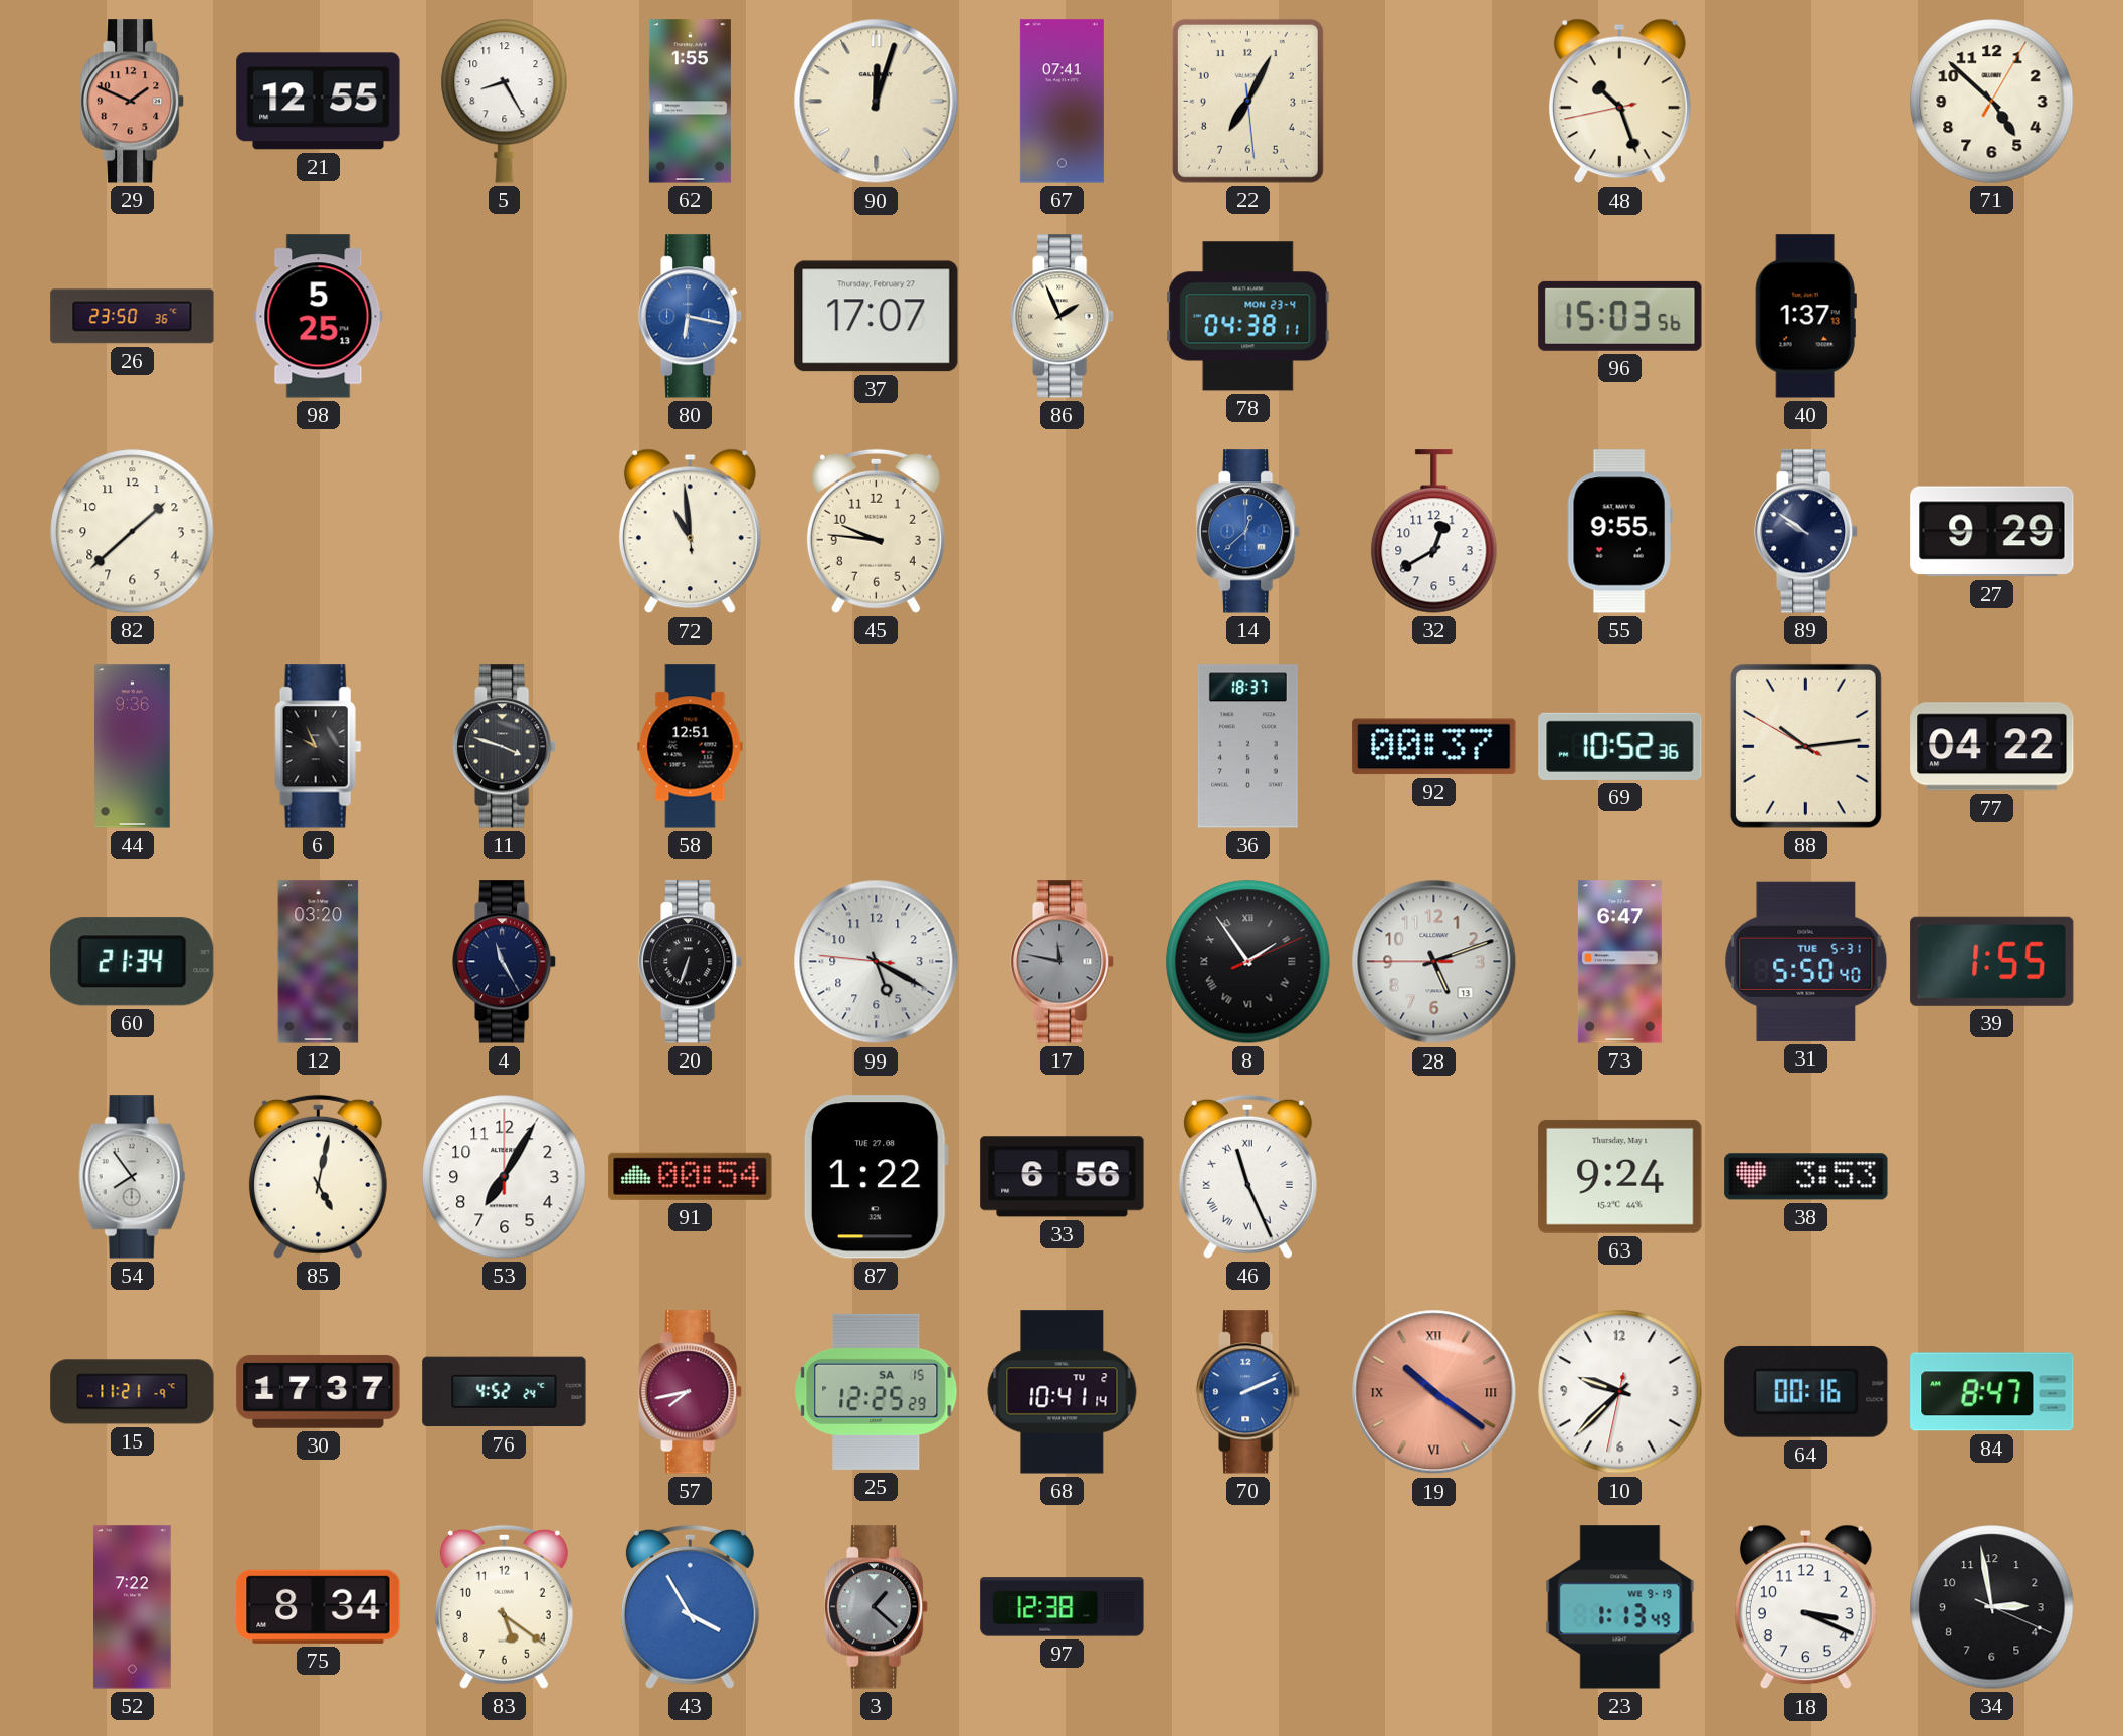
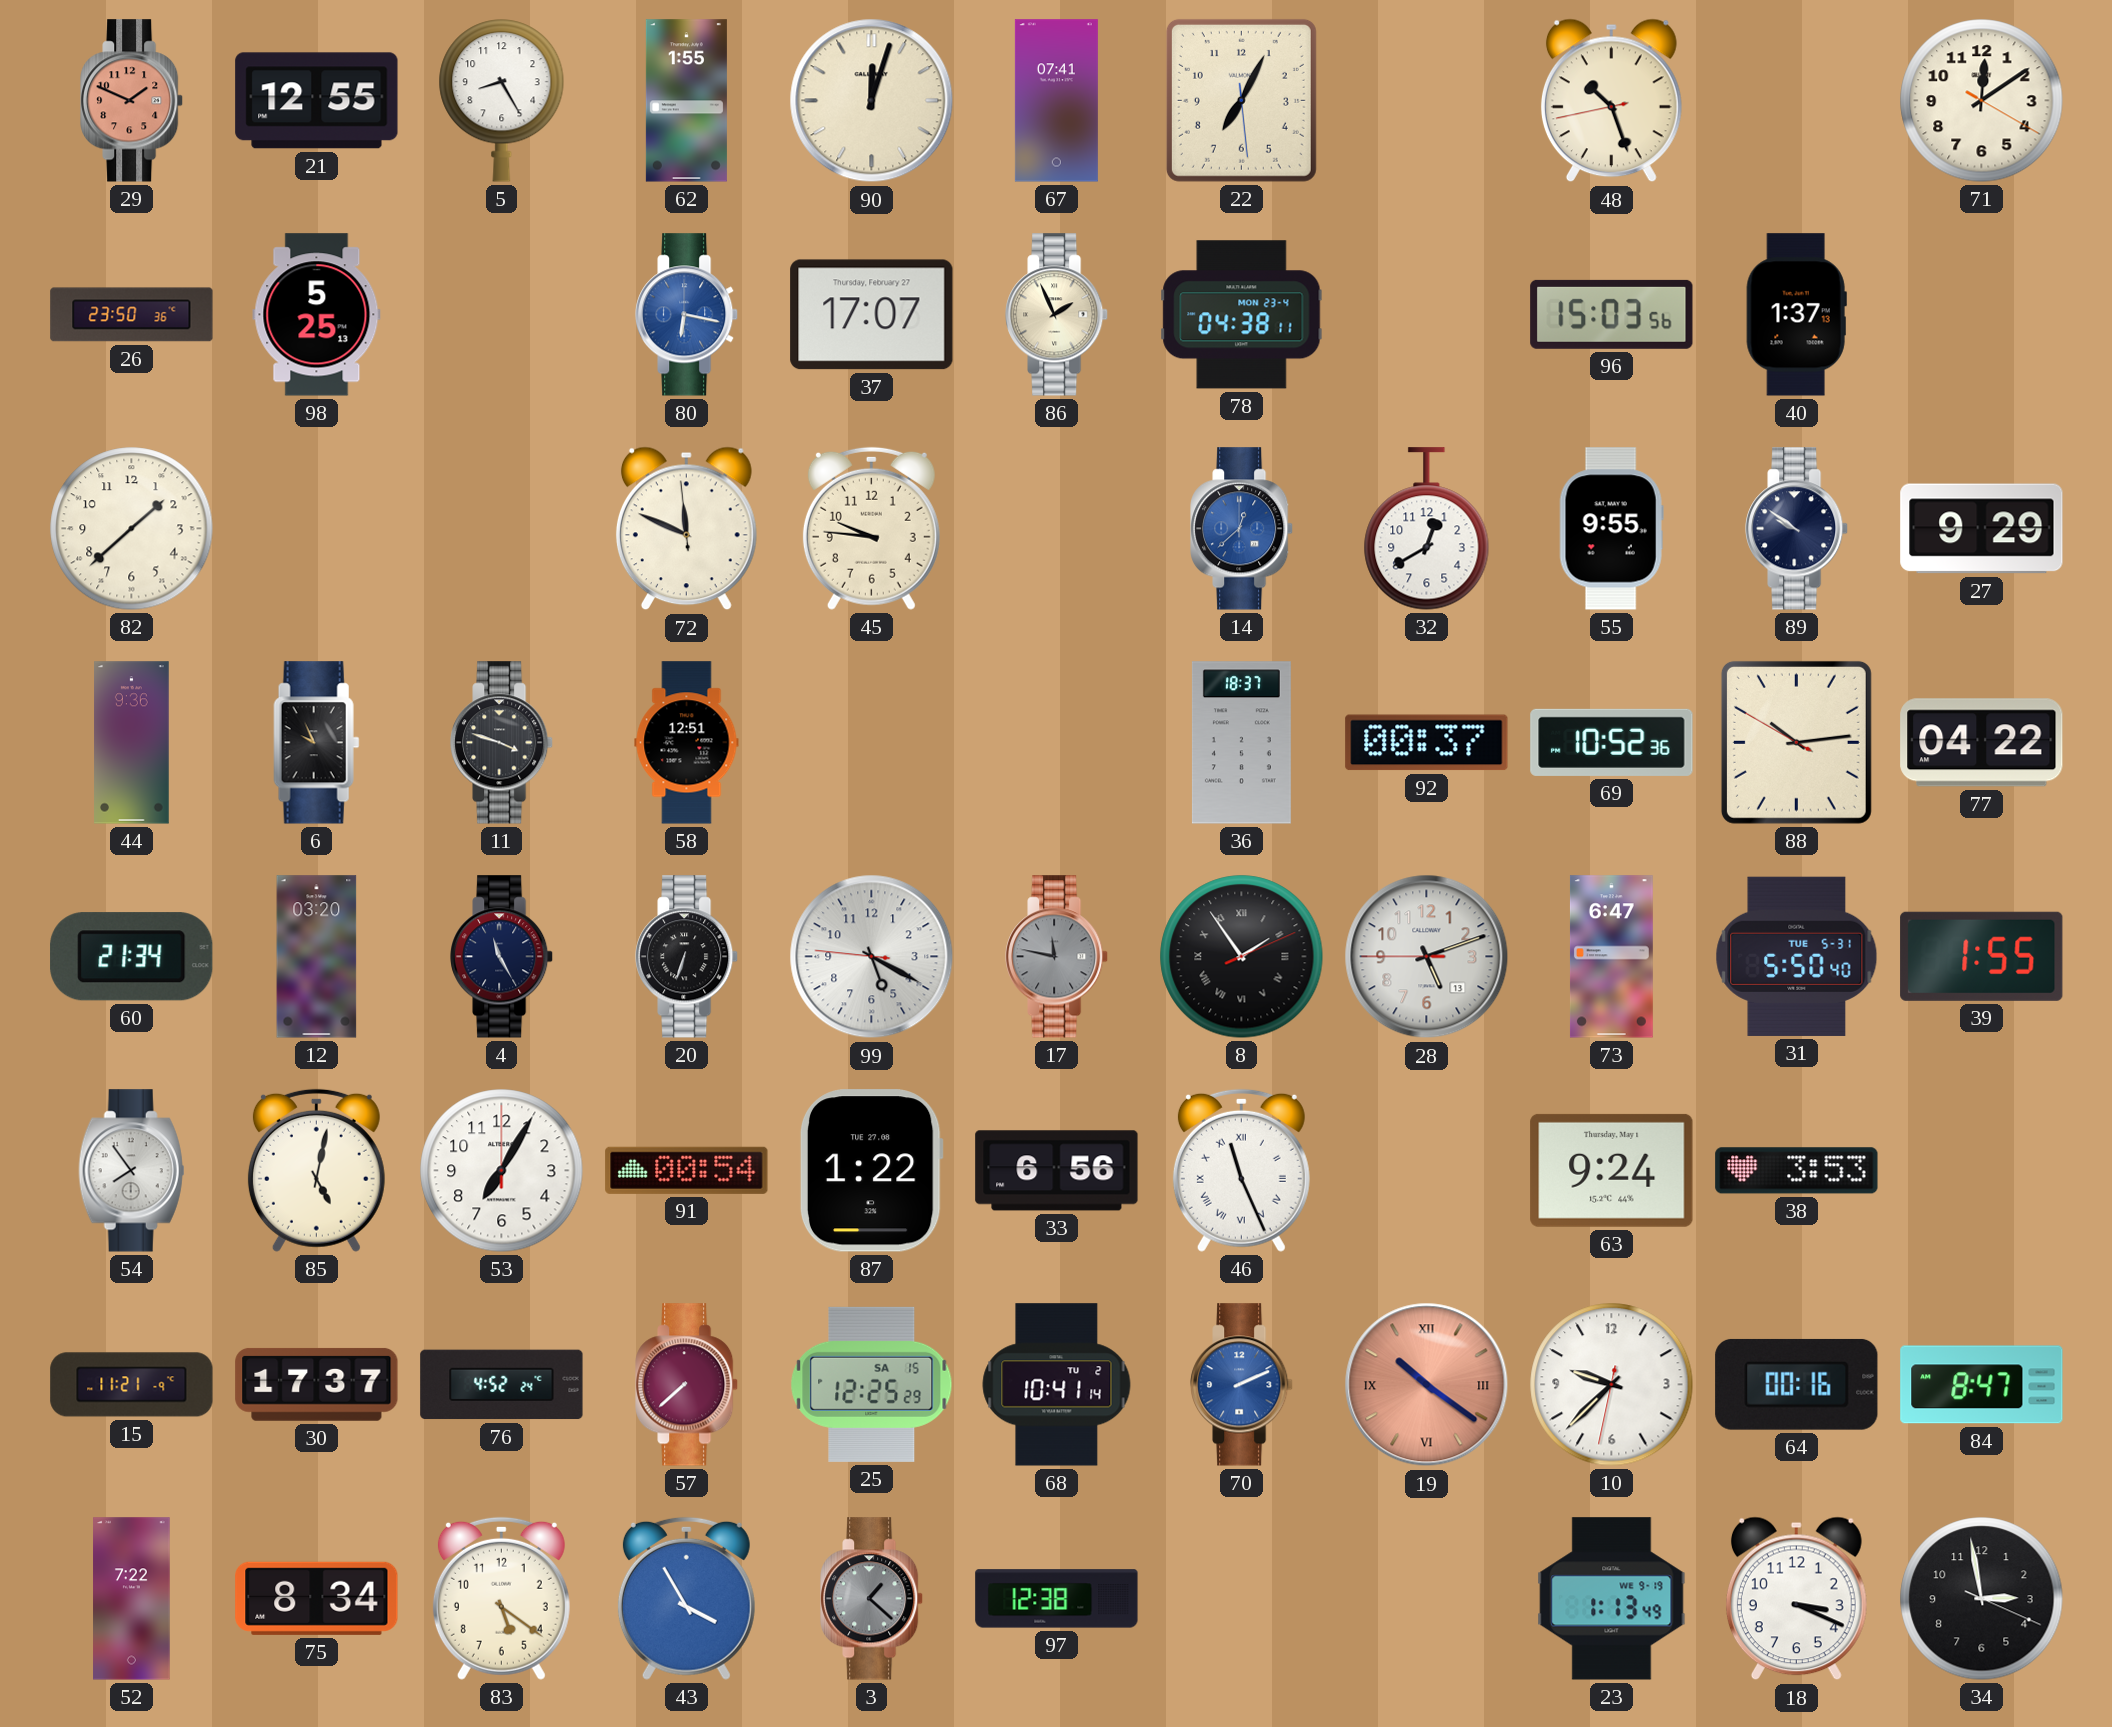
71: 4:52 -> 12:09 (1982, 101)
72: 10:58 -> 11:48 (686, 529)
57: 7:43 -> 7:38 (687, 1385)
